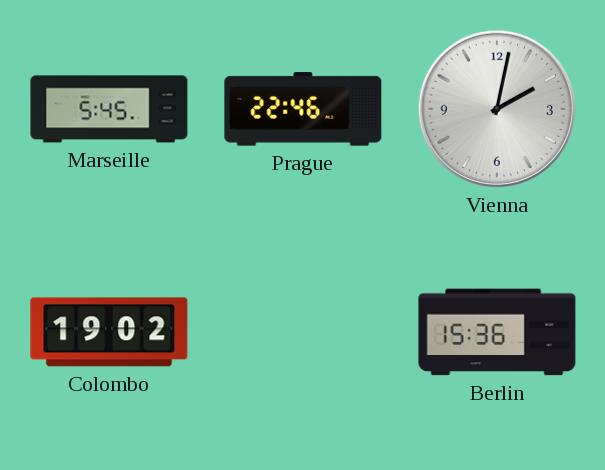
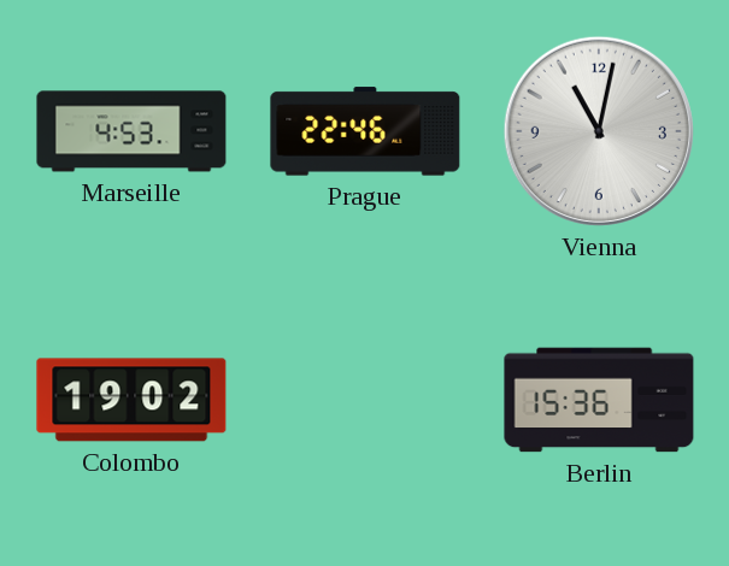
Marseille: 5:45 -> 4:53 (131, 131)
Vienna: 2:02 -> 11:02 (599, 131)
